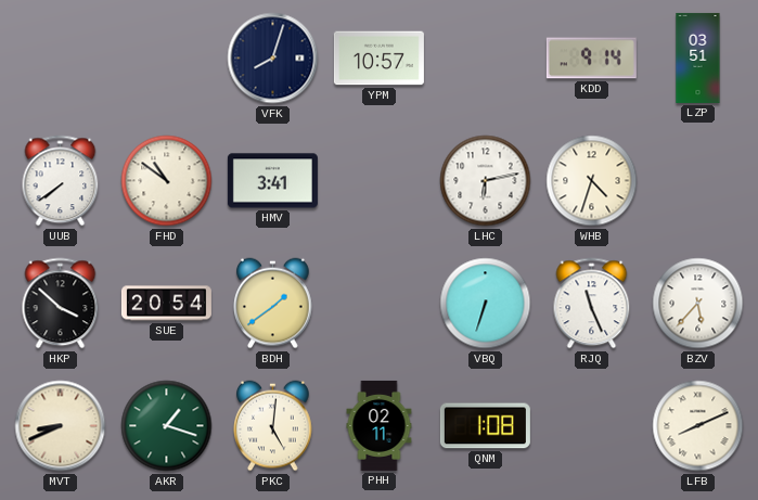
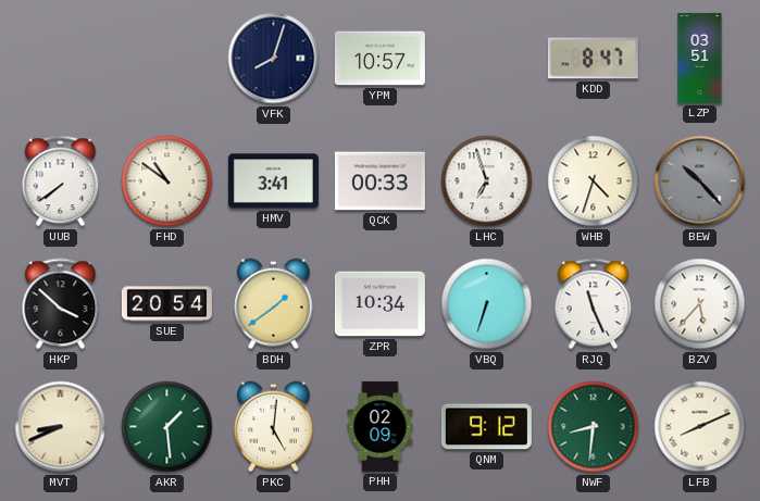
KDD: 9:14 -> 8:47 (593, 59)
QCK: none -> 00:33 (379, 181)
LHC: 6:13 -> 6:57 (487, 181)
BEW: none -> 10:23 (700, 181)
ZPR: none -> 10:34 (379, 304)
AKR: 1:18 -> 1:29 (167, 427)
PHH: 02:11 -> 02:09 (381, 426)
QNM: 1:08 -> 9:12 (486, 427)
NWF: none -> 8:31 (594, 427)
